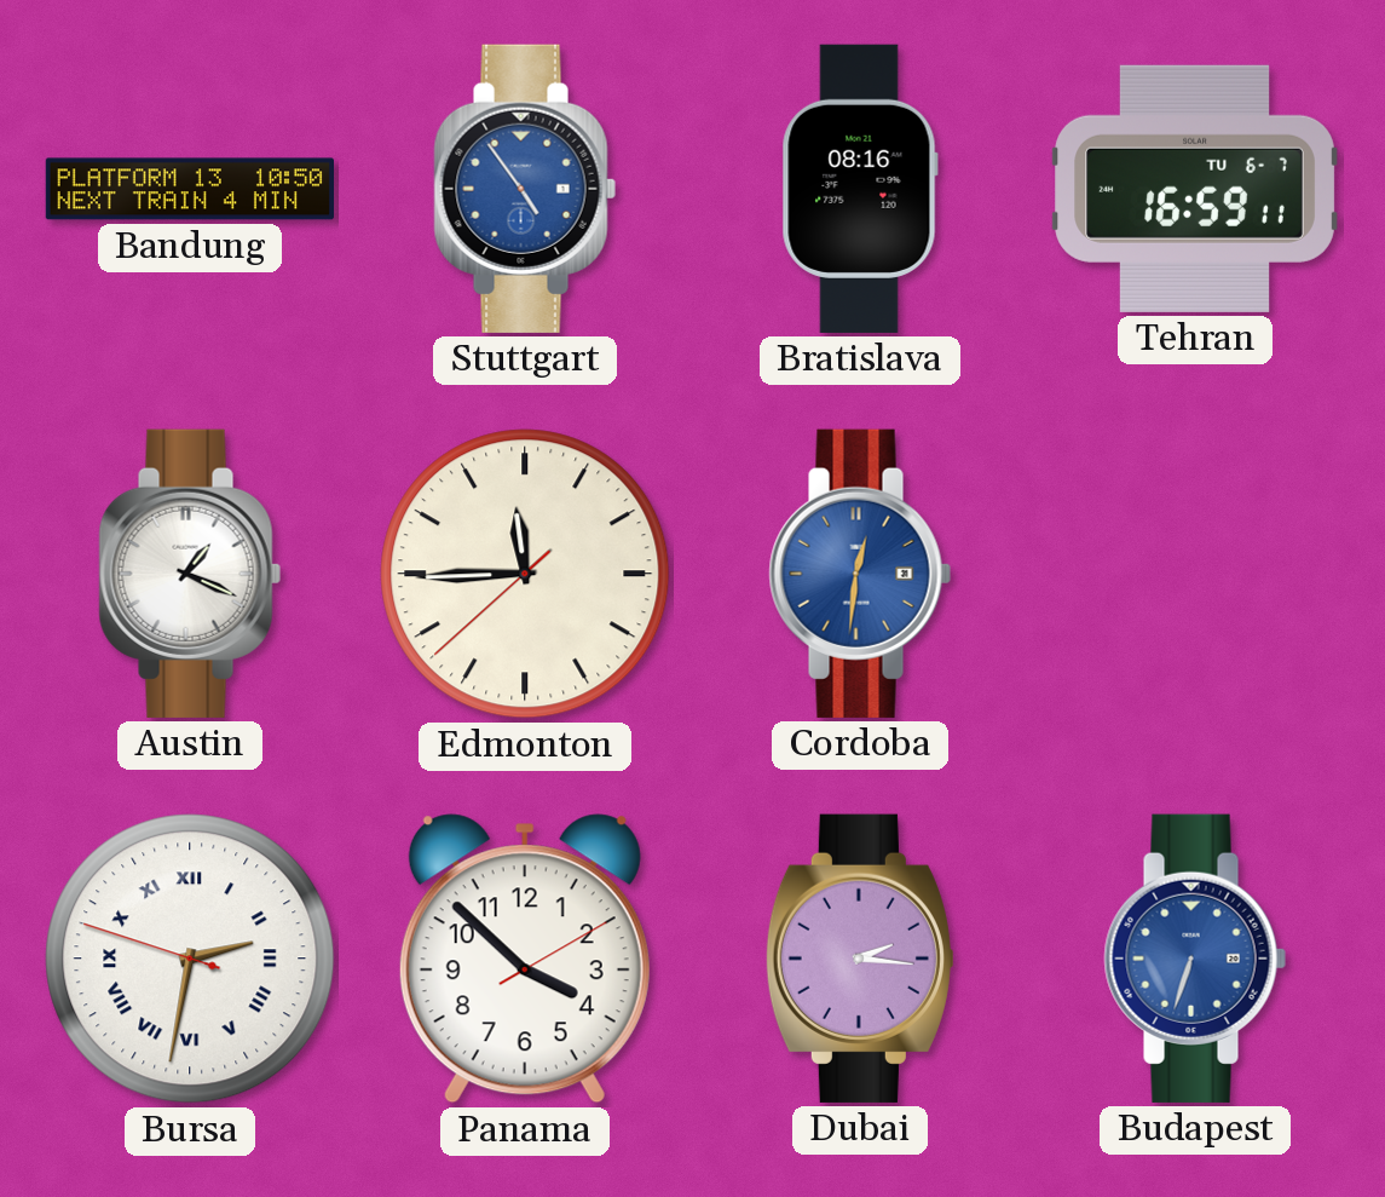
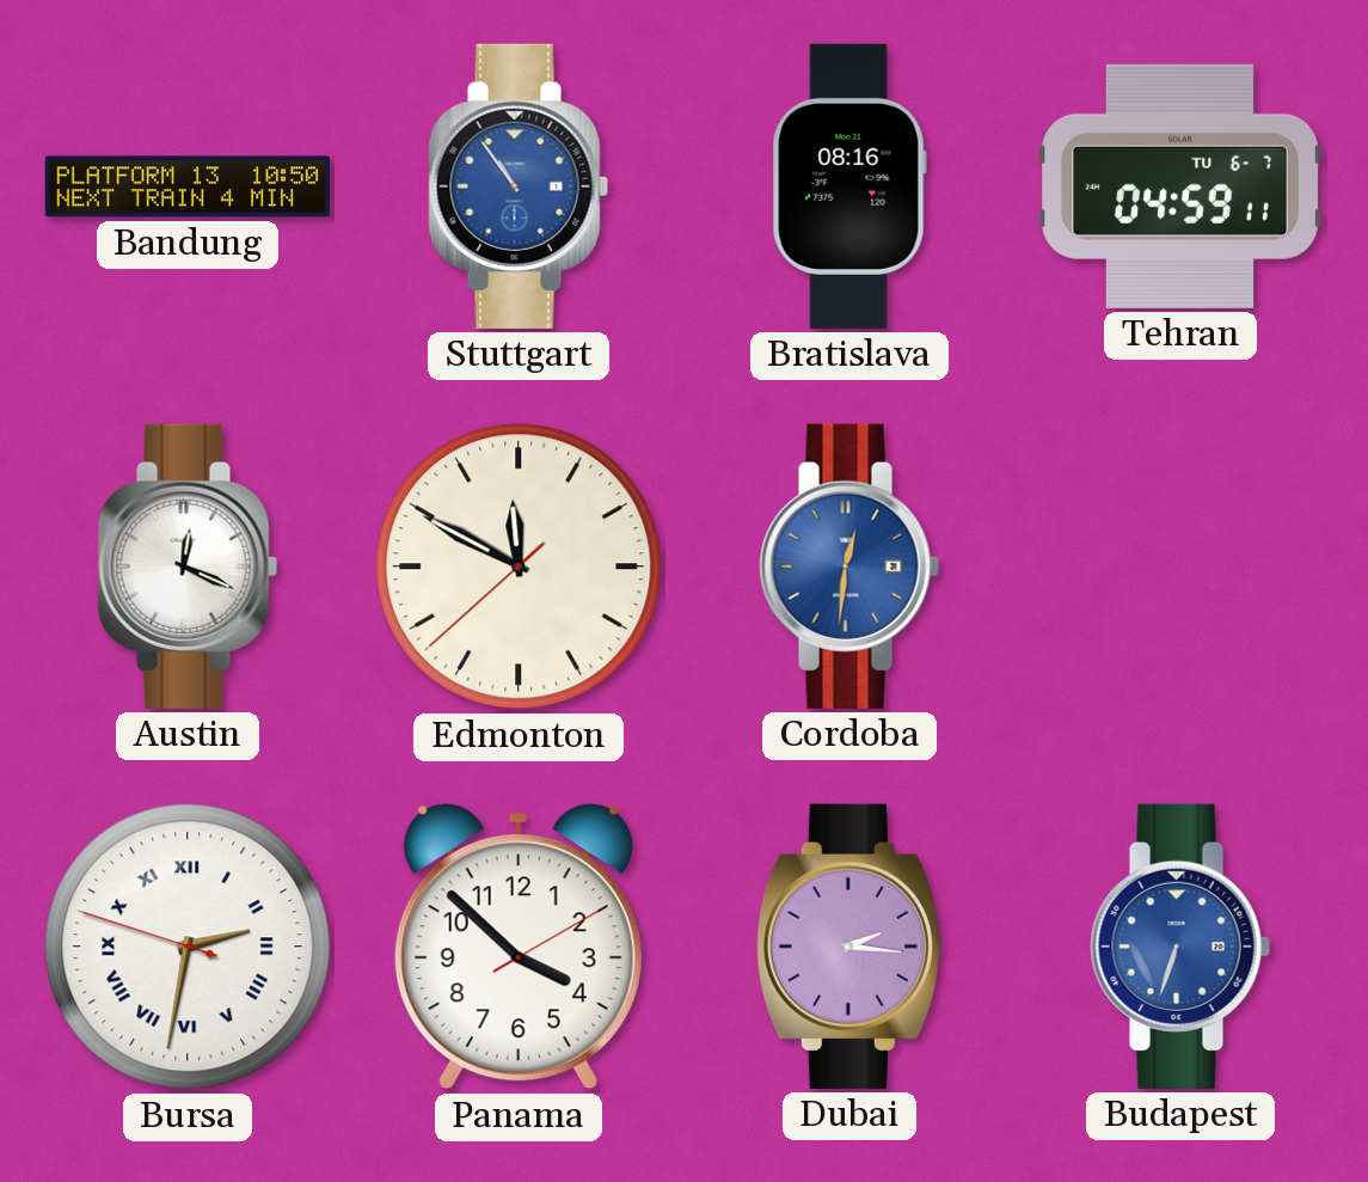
Stuttgart: 4:54 -> 10:54 (519, 186)
Tehran: 16:59 -> 04:59 (1180, 186)
Austin: 1:19 -> 12:19 (188, 566)
Edmonton: 11:44 -> 11:49 (519, 566)
